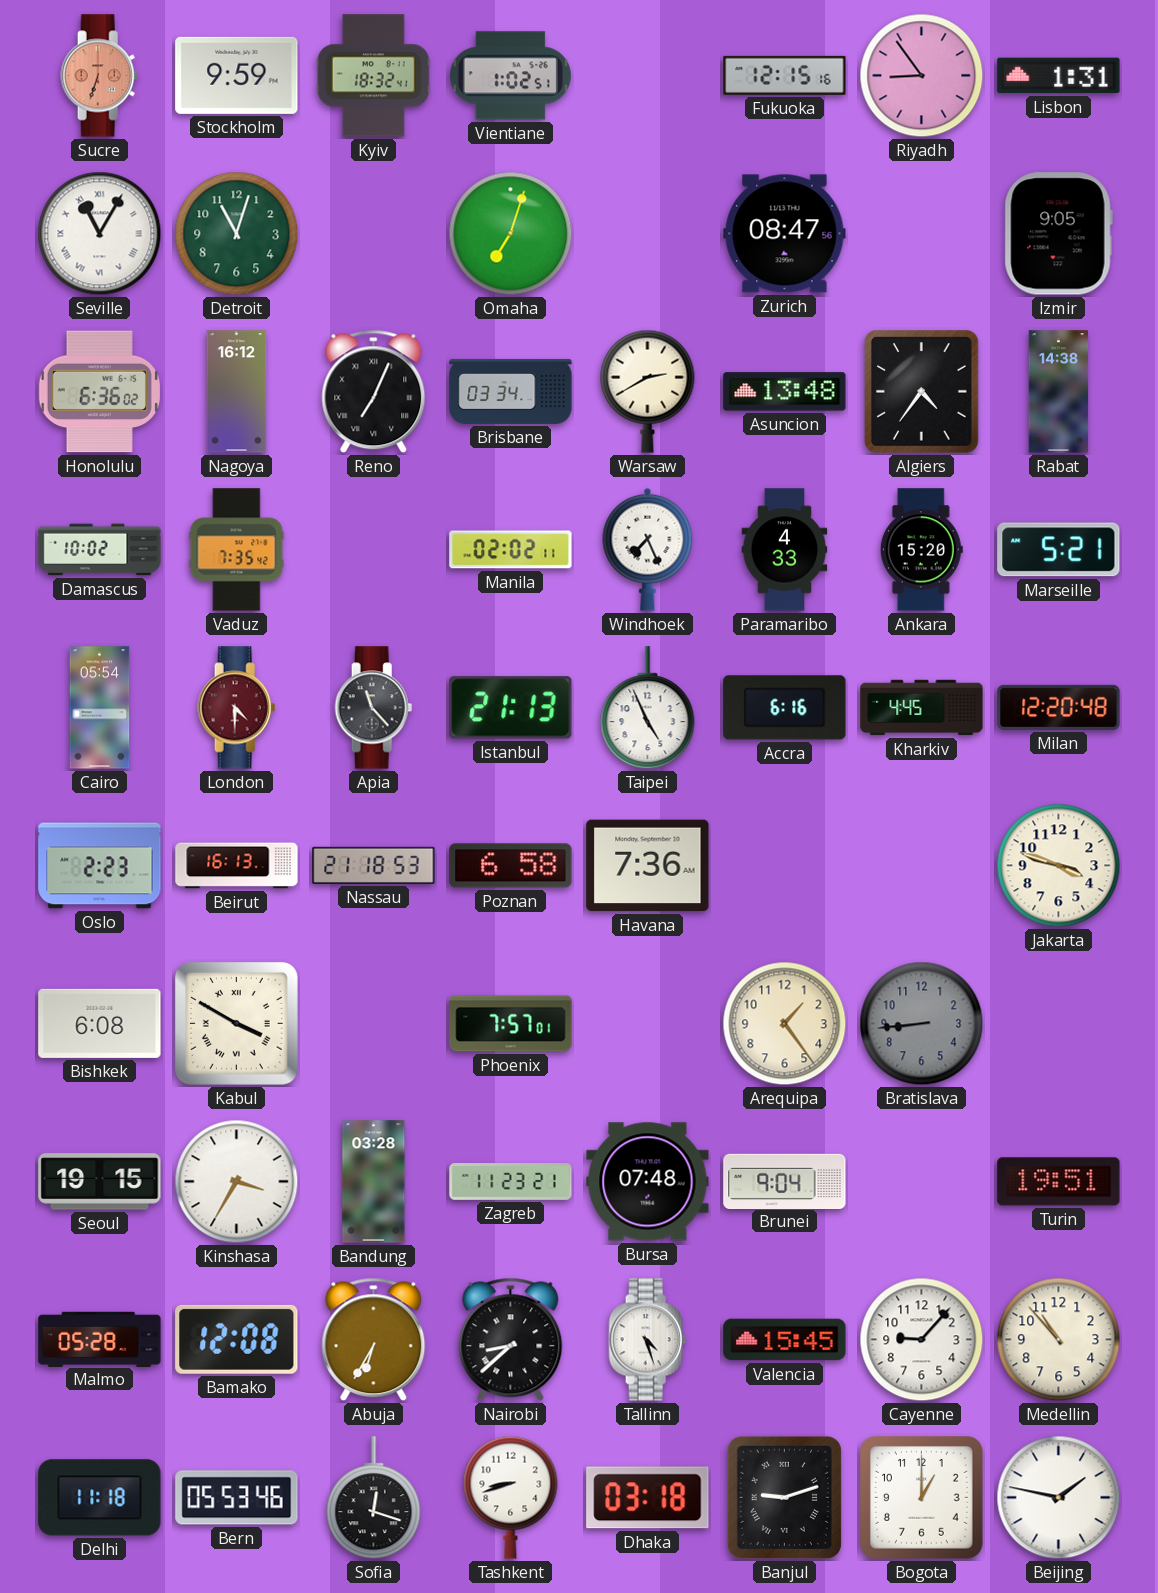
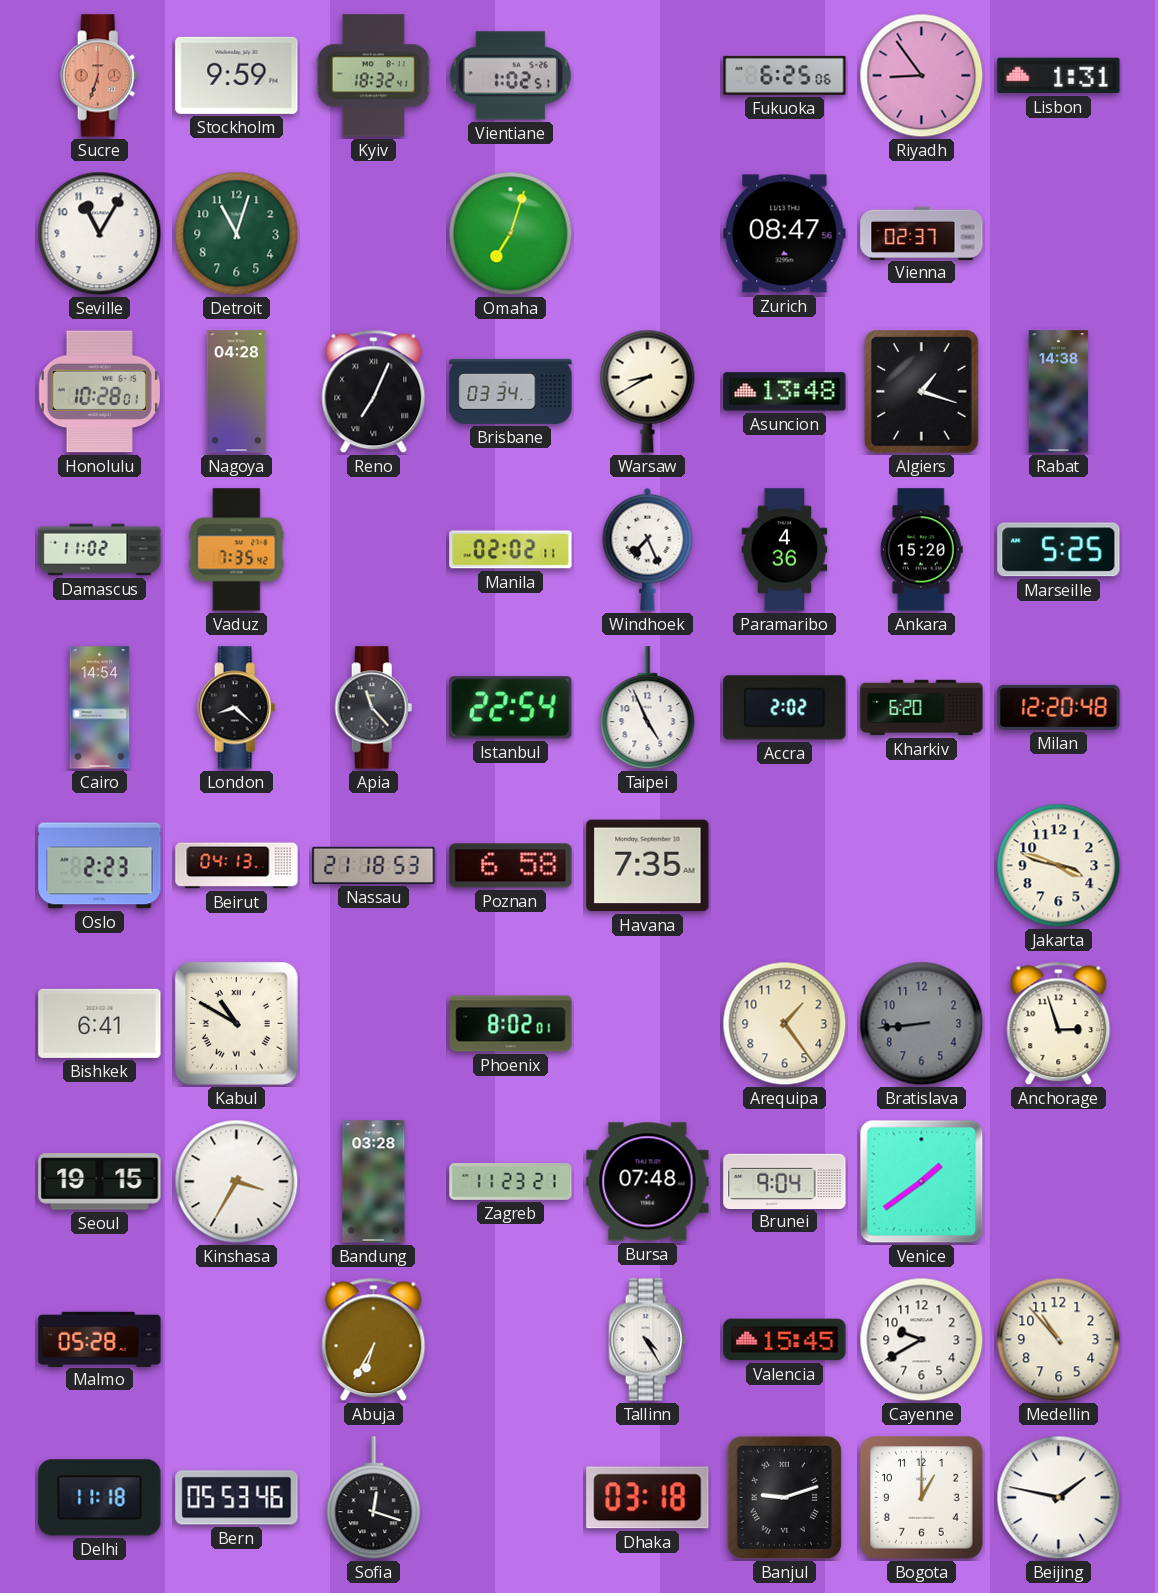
Fukuoka: 12:15 -> 6:25 (785, 75)
Seville numerals: Roman -> Arabic (100, 234)
Vienna: none -> 02:37 (922, 233)
Izmir: 9:05 -> none (1058, 234)
Honolulu: 6:36 -> 10:28 (99, 392)
Nagoya: 16:12 -> 04:28 (237, 392)
Warsaw: 2:40 -> 8:40 (648, 391)
Algiers: 4:36 -> 1:18 (922, 392)
Damascus: 10:02 -> 11:02 (100, 550)
Paramaribo: 4:33 -> 4:36 (785, 550)
Marseille: 5:21 -> 5:25 (1059, 550)
Cairo: 05:54 -> 14:54 (100, 708)
London: 4:30 -> 8:22 (237, 708)
London dial: burgundy -> black (237, 708)
Istanbul: 21:13 -> 22:54 (511, 708)
Accra: 6:16 -> 2:02 (785, 708)
Kharkiv: 4:45 -> 6:20 (922, 708)
Beirut: 16:13 -> 04:13 (237, 866)
Havana: 7:36 -> 7:35 (648, 866)
Bishkek: 6:08 -> 6:41 (100, 1023)
Kabul: 3:50 -> 10:50 (237, 1024)
Phoenix: 7:57 -> 8:02 (511, 1024)
Anchorage: none -> 2:57 (1059, 1024)
Venice: none -> 1:39 (922, 1182)
Turin: 19:51 -> none (1059, 1182)
Bamako: 12:08 -> none (237, 1339)
Nairobi: 8:38 -> none (511, 1340)
Tallinn: 4:27 -> 4:25 (648, 1340)
Cayenne: 9:07 -> 9:40 (922, 1340)
Tashkent: 8:42 -> none (511, 1497)
